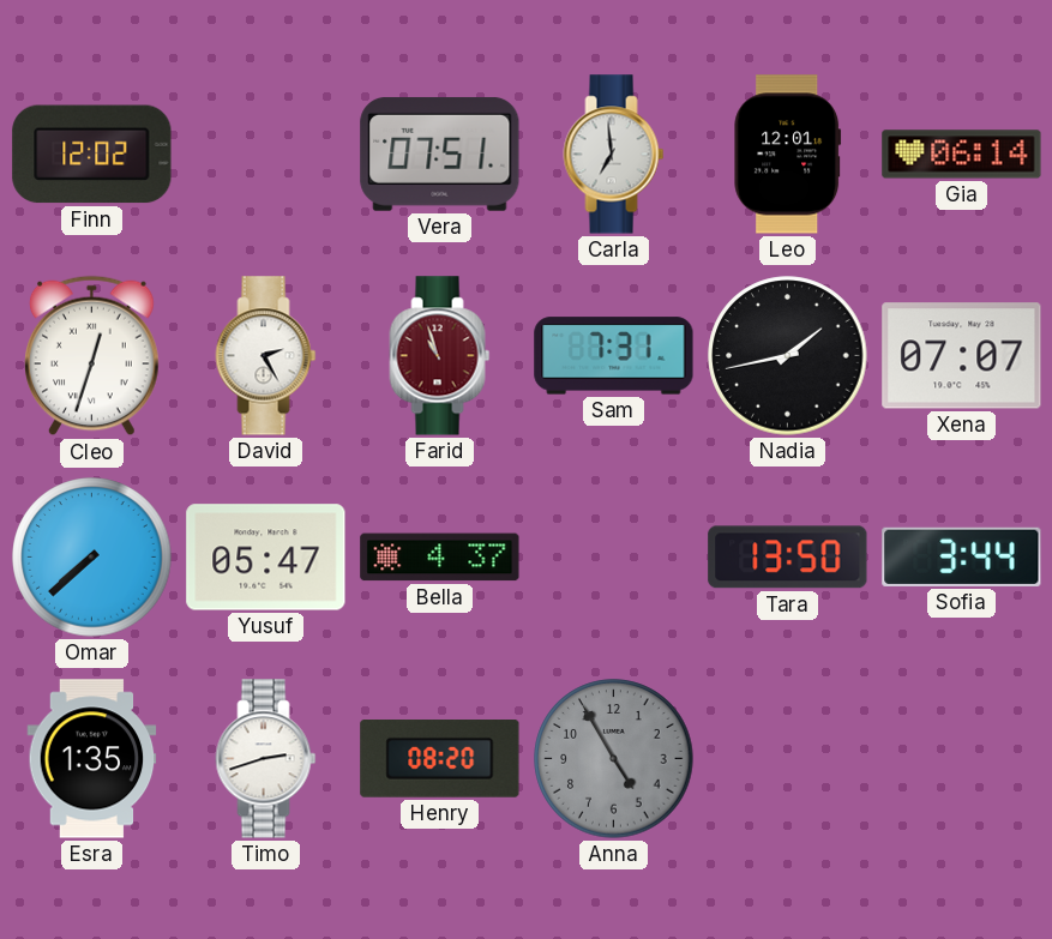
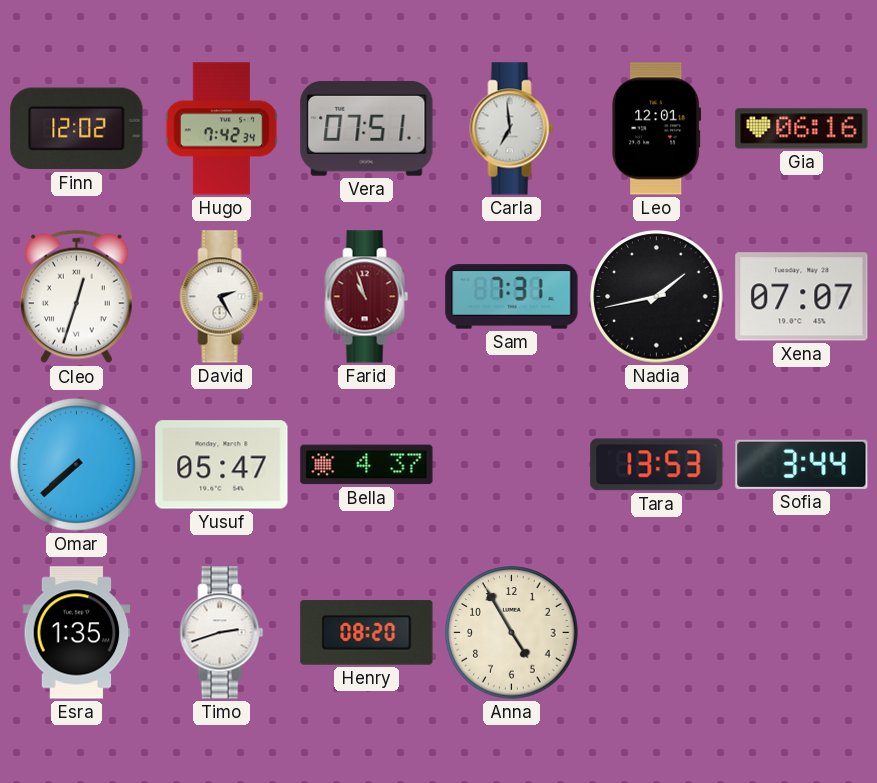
Hugo: none -> 7:42 (222, 129)
Gia: 06:14 -> 06:16 (802, 129)
Tara: 13:50 -> 13:53 (657, 465)
Anna dial: grey -> cream (512, 633)
